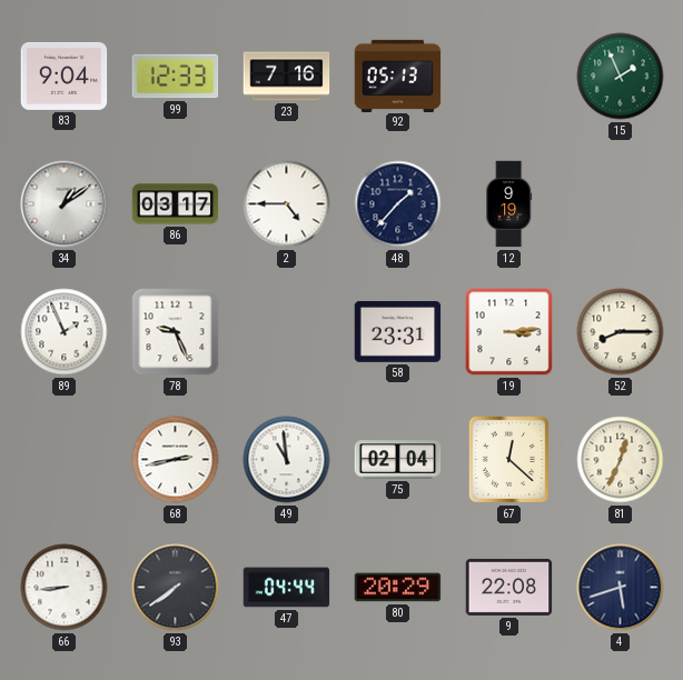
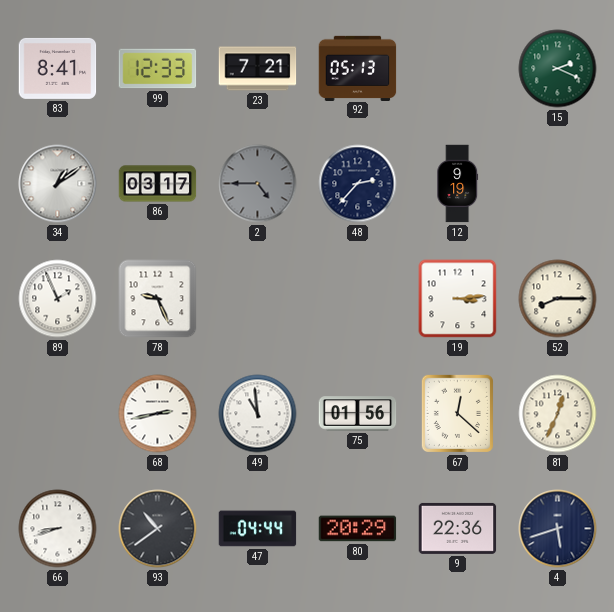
83: 9:04 -> 8:41 (58, 68)
23: 7:16 -> 7:21 (258, 69)
15: 1:56 -> 2:19 (558, 69)
2 dial: white -> grey (258, 184)
48: 1:37 -> 2:37 (358, 184)
58: 23:31 -> none (398, 332)
75: 02:04 -> 01:56 (358, 414)
66: 8:44 -> 8:42 (58, 529)
93: 7:39 -> 10:39 (158, 529)
9: 22:08 -> 22:36 (458, 528)
